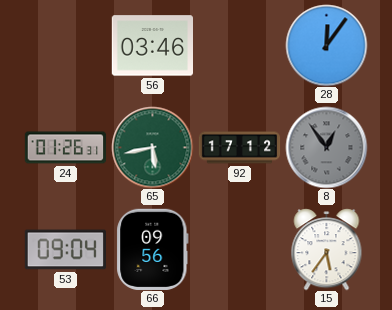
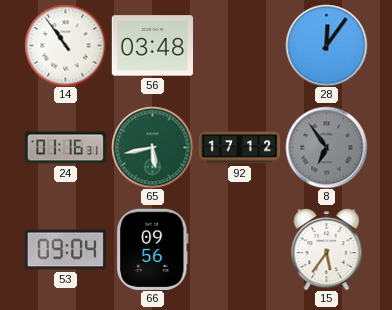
14: none -> 10:54 (65, 45)
56: 03:46 -> 03:48 (152, 46)
24: 01:26 -> 01:16 (65, 148)
8: 12:54 -> 6:54 (326, 147)
